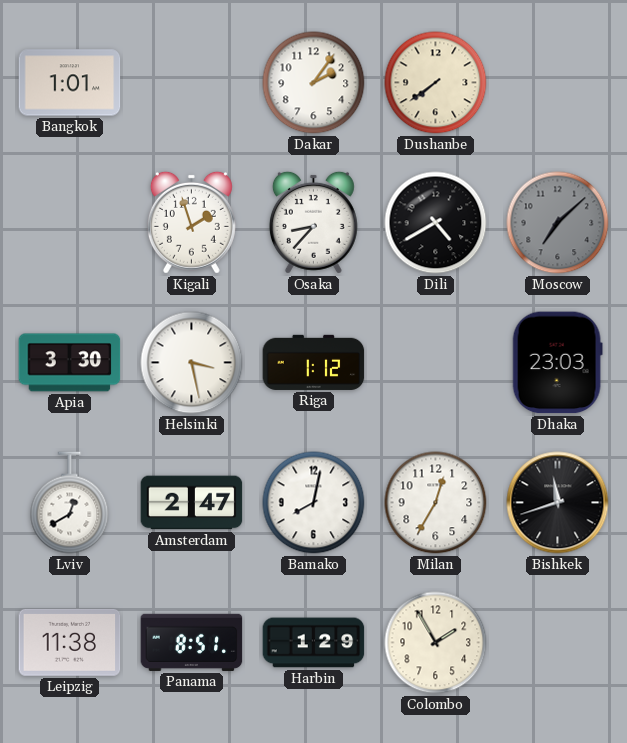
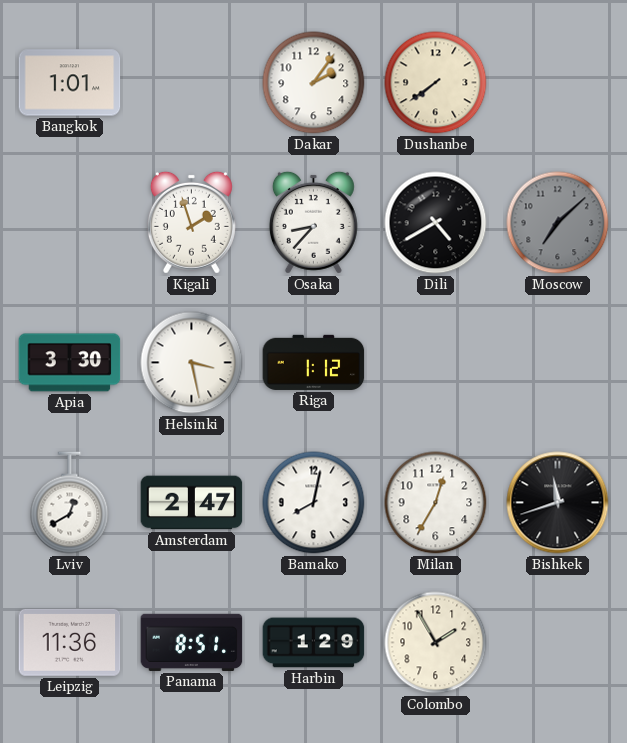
Dhaka: 23:03 -> none (557, 363)
Leipzig: 11:38 -> 11:36 (70, 642)
